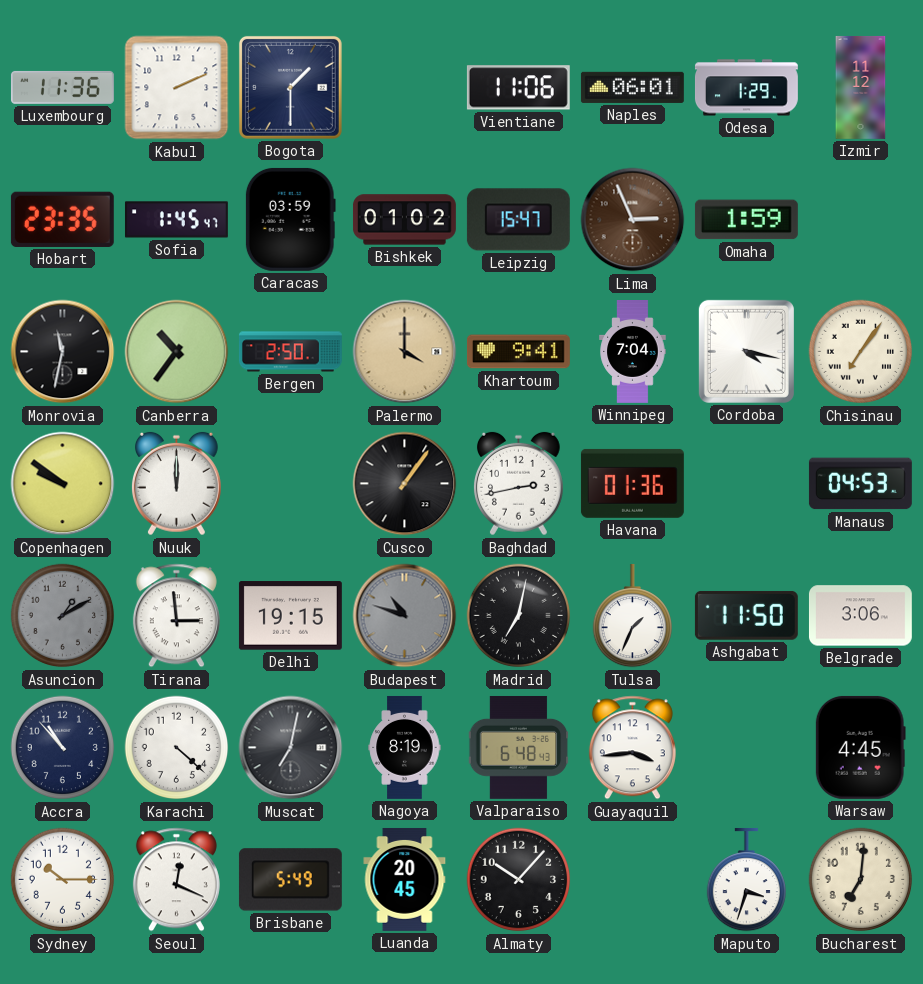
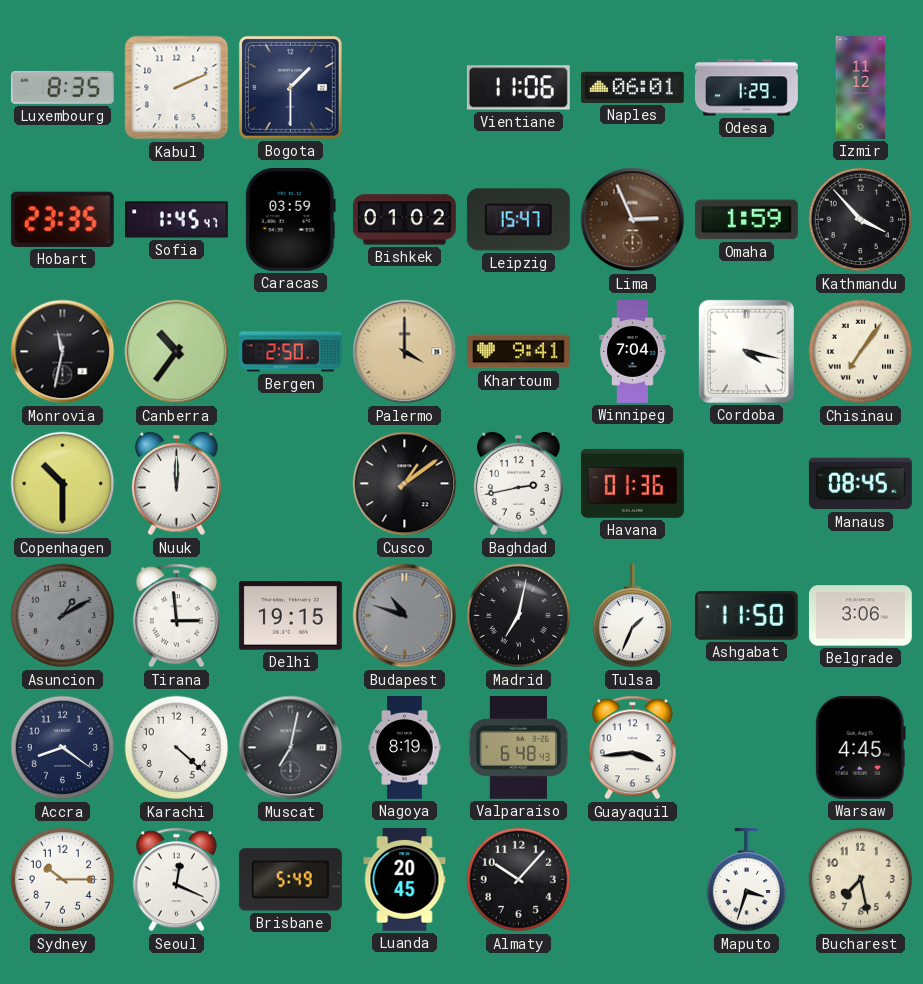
Luxembourg: 11:36 -> 8:35 (62, 87)
Kathmandu: none -> 3:53 (861, 220)
Copenhagen: 9:51 -> 10:30 (63, 484)
Cusco: 1:06 -> 1:09 (405, 484)
Manaus: 04:53 -> 08:45 (860, 484)
Accra: 10:53 -> 8:21 (63, 748)
Bucharest: 7:01 -> 7:28 (861, 880)
